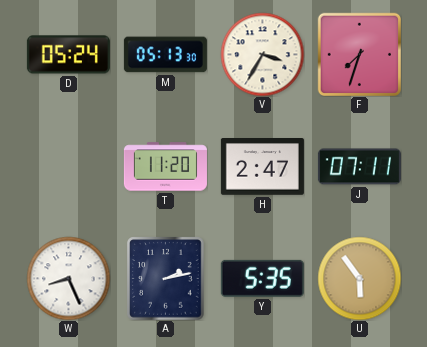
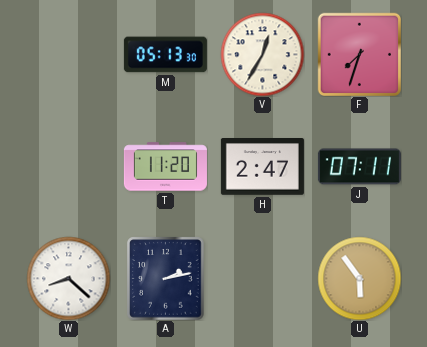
D: 05:24 -> none (68, 55)
V: 3:35 -> 12:35 (262, 54)
W: 8:26 -> 8:22 (68, 278)
Y: 5:35 -> none (262, 278)
